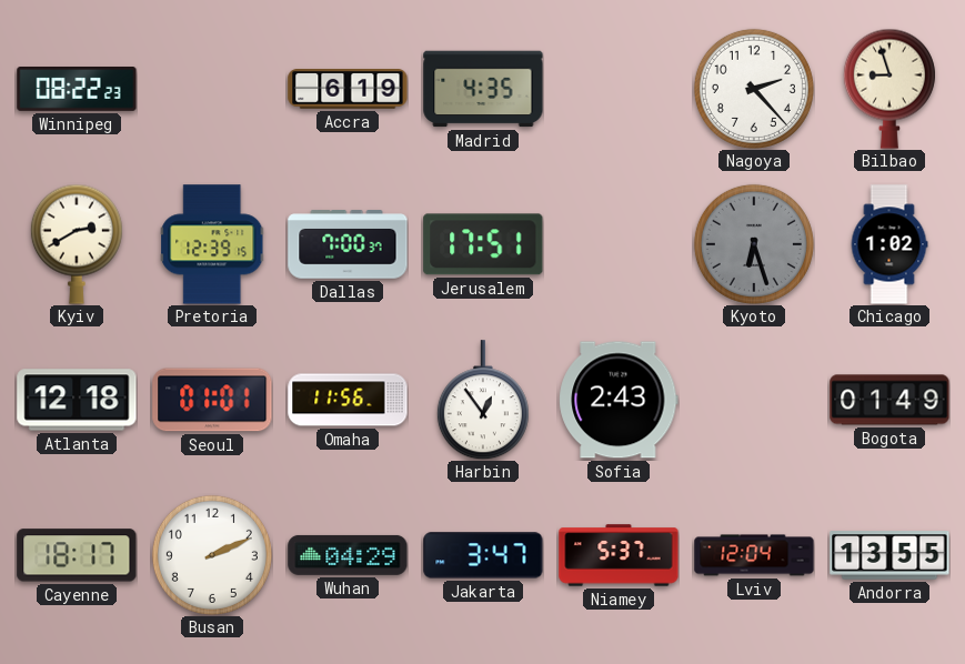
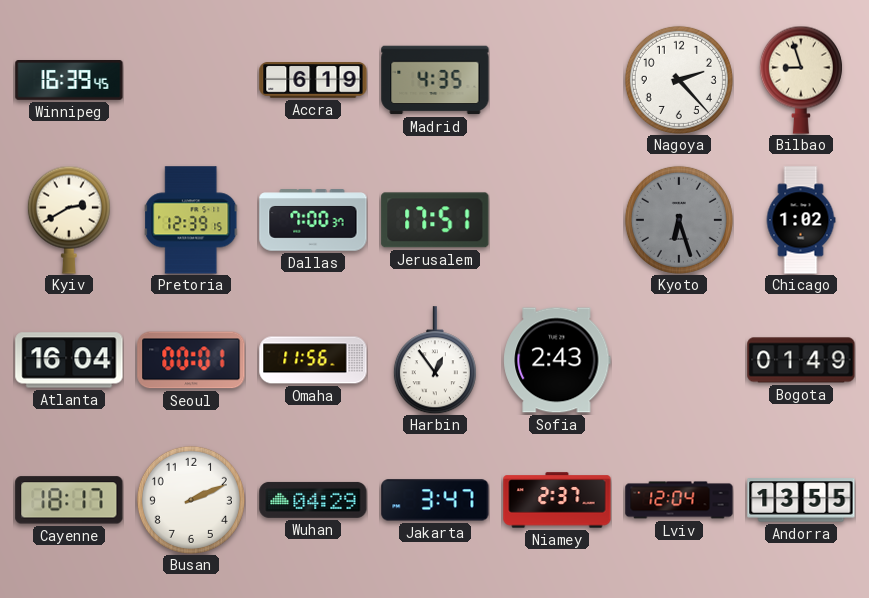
Winnipeg: 08:22 -> 16:39 (69, 80)
Atlanta: 12:18 -> 16:04 (69, 360)
Seoul: 01:01 -> 00:01 (191, 360)
Niamey: 5:37 -> 2:37 (557, 500)
